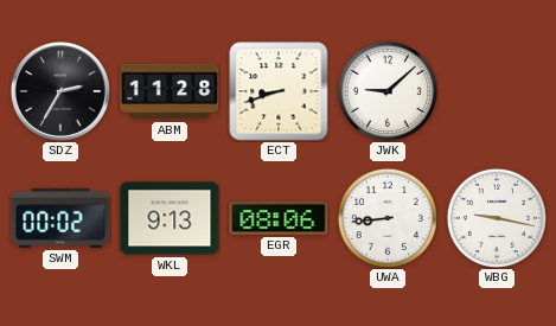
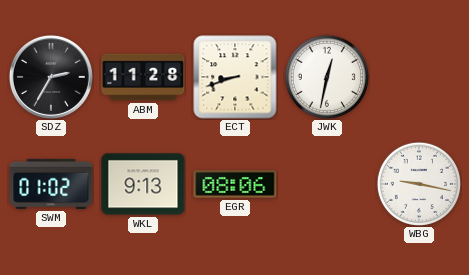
JWK: 9:08 -> 12:32 (327, 77)
SWM: 00:02 -> 01:02 (51, 184)
UWA: 8:44 -> none (388, 218)
